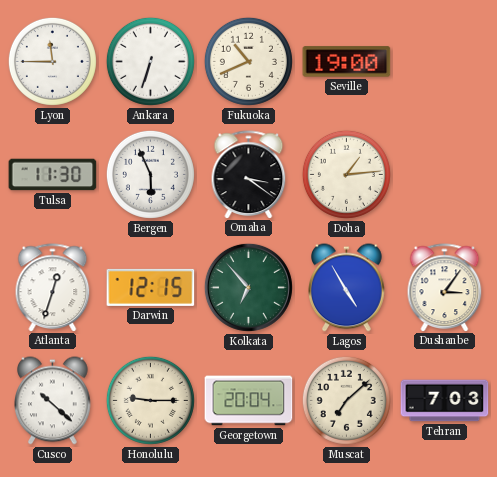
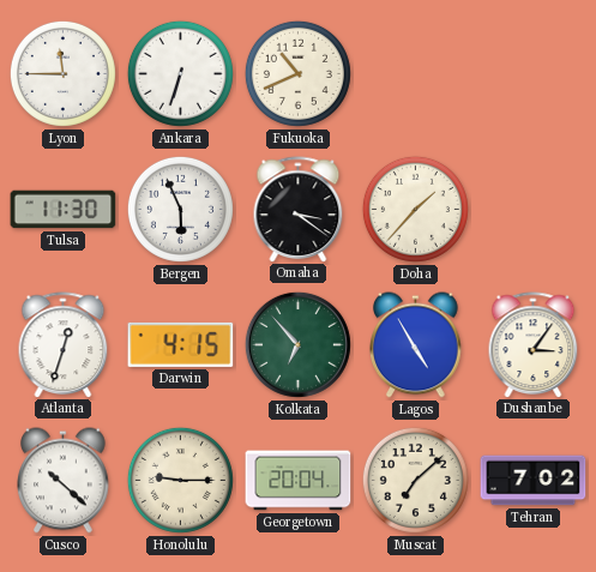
Seville: 19:00 -> none (347, 62)
Doha: 1:14 -> 1:37 (415, 209)
Darwin: 12:15 -> 4:15 (181, 344)
Tehran: 7:03 -> 7:02 (534, 481)
